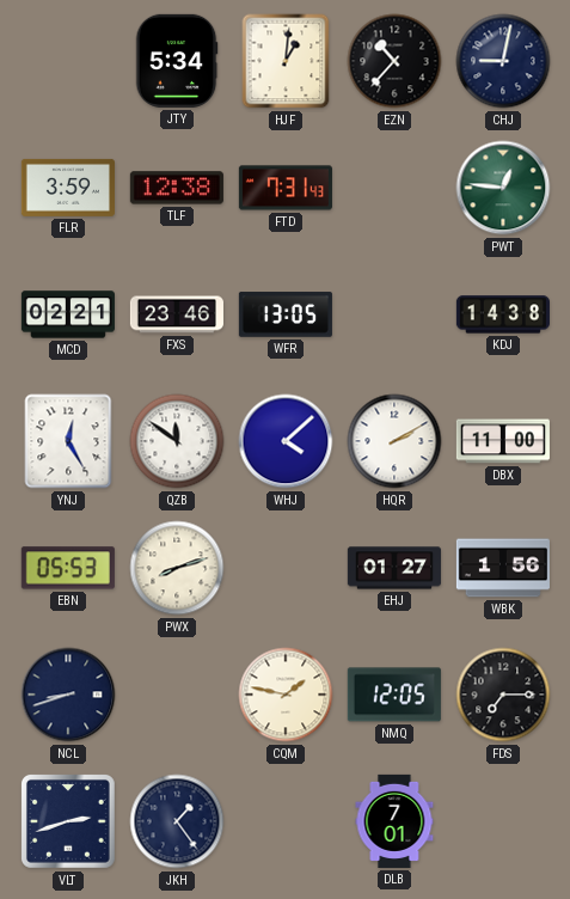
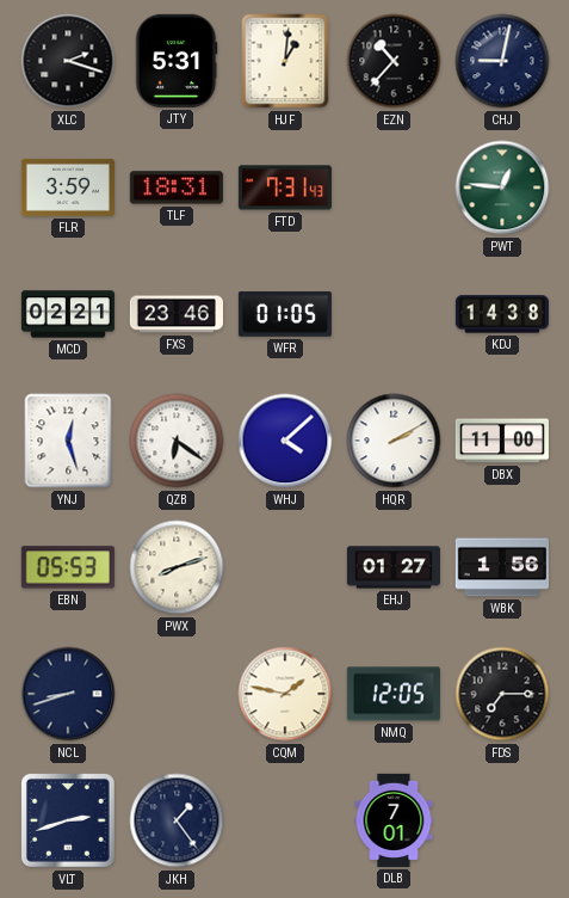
XLC: none -> 2:18 (68, 61)
JTY: 5:34 -> 5:31 (177, 61)
TLF: 12:38 -> 18:31 (177, 187)
WFR: 13:05 -> 01:05 (285, 314)
YNJ: 12:25 -> 12:27 (68, 441)
QZB: 11:51 -> 6:21 (177, 441)
